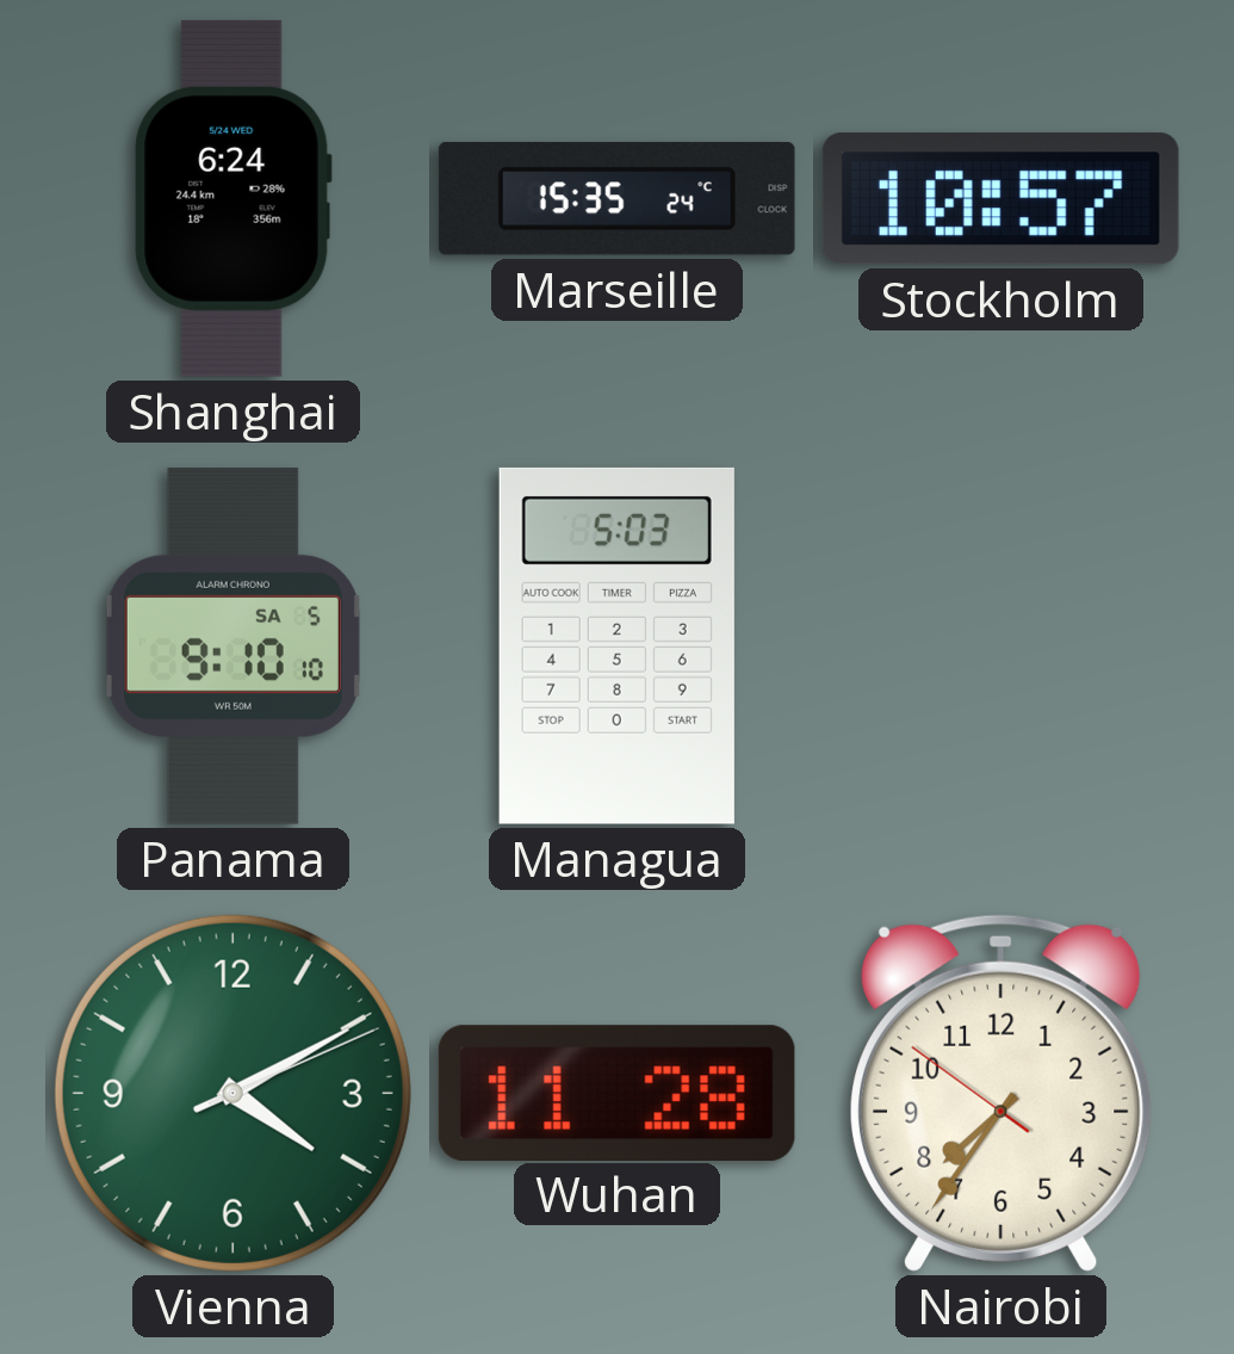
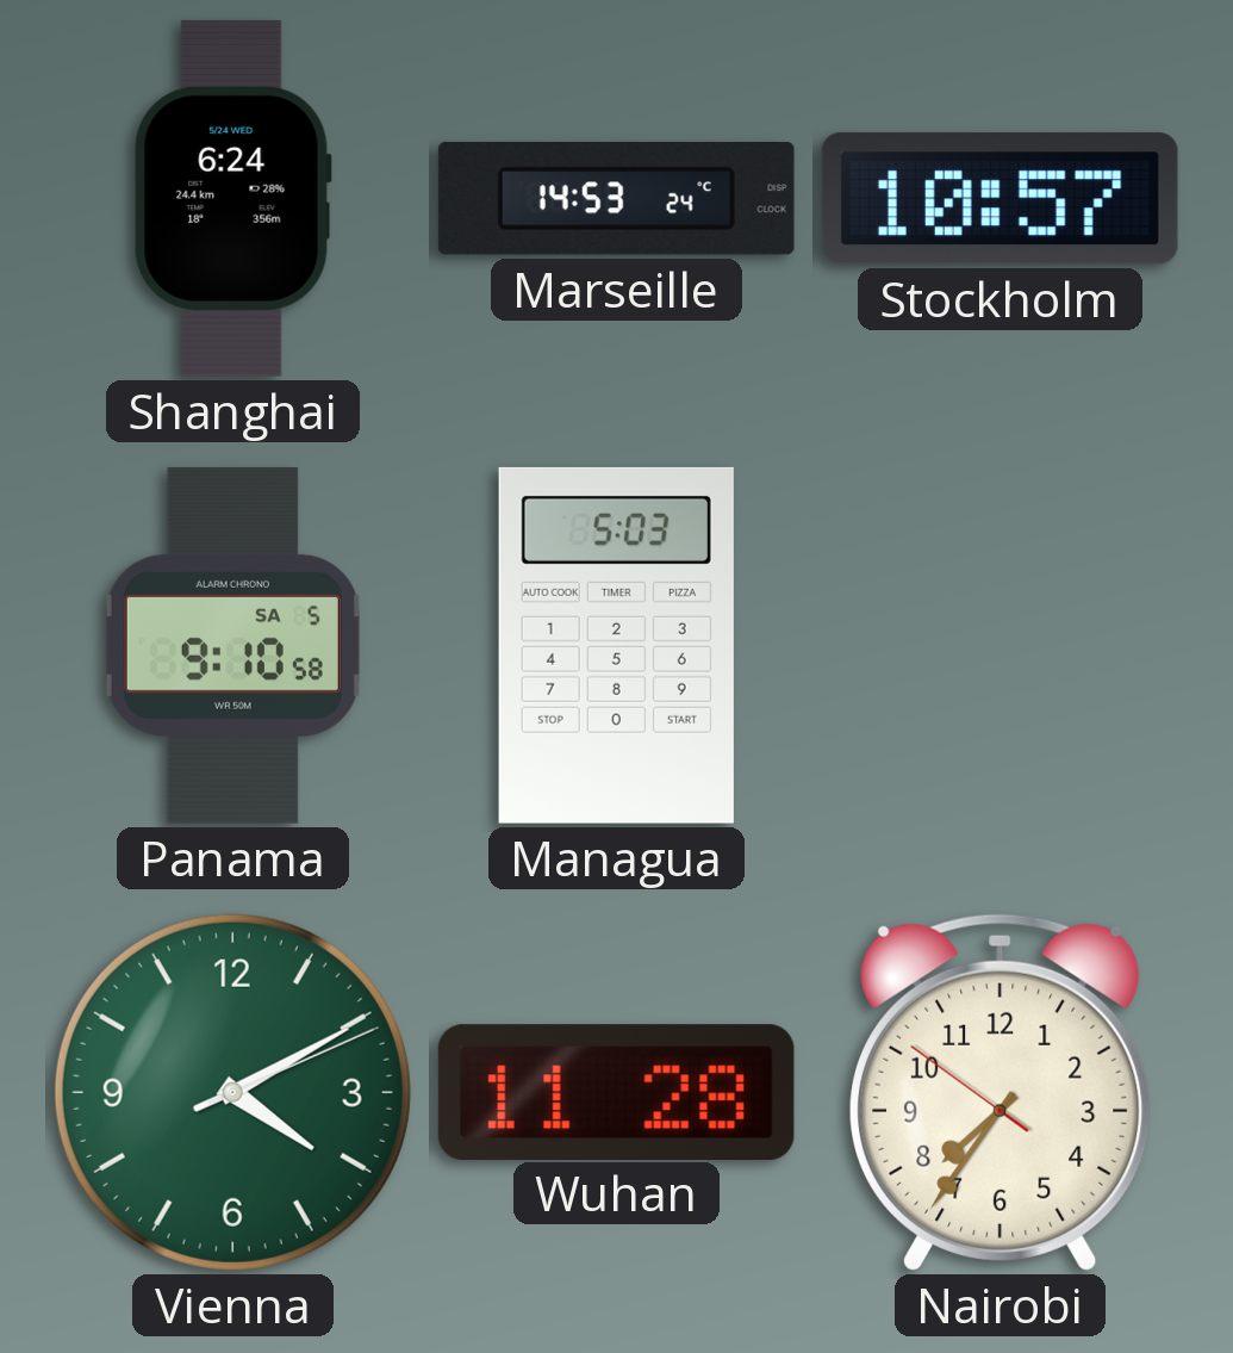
Marseille: 15:35 -> 14:53 (616, 198)
Panama: 9:10:10 -> 9:10:58 (232, 645)
